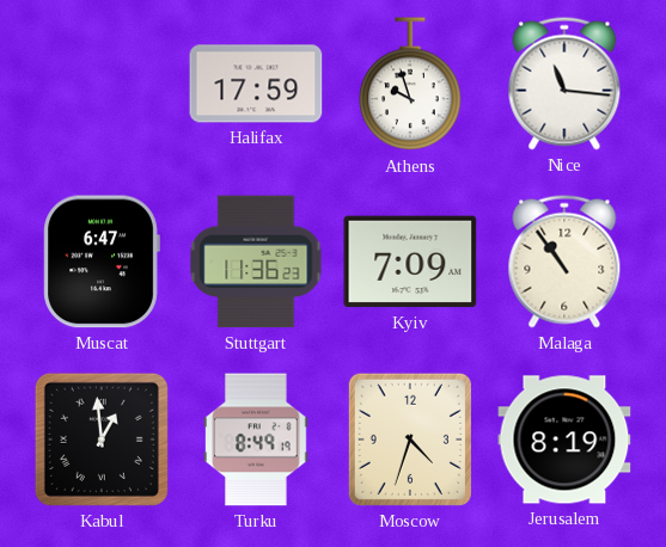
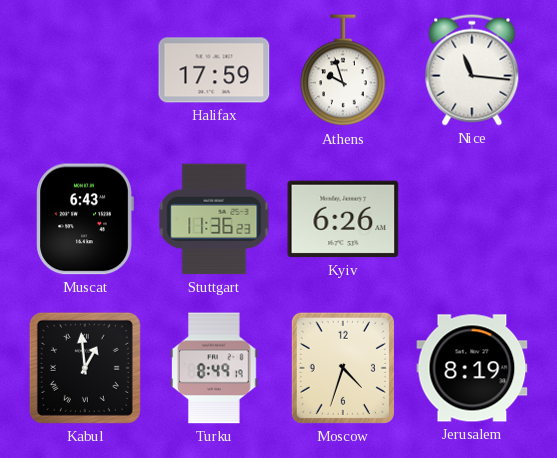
Muscat: 6:47 -> 6:43 (85, 219)
Kyiv: 7:09 -> 6:26 (343, 219)
Malaga: 10:54 -> none (564, 262)
